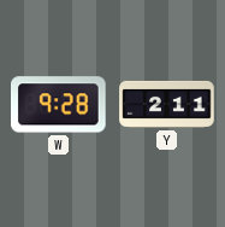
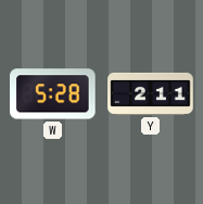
W: 9:28 -> 5:28 (53, 94)
